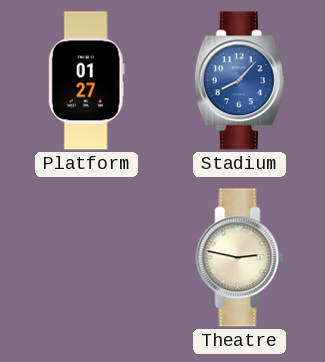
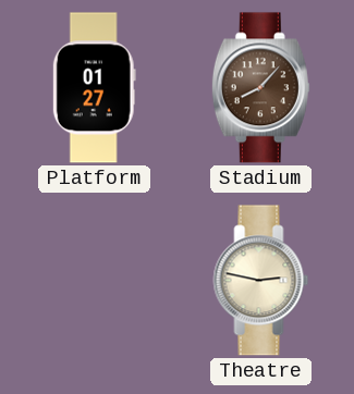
Stadium dial: blue -> brown (260, 88)
